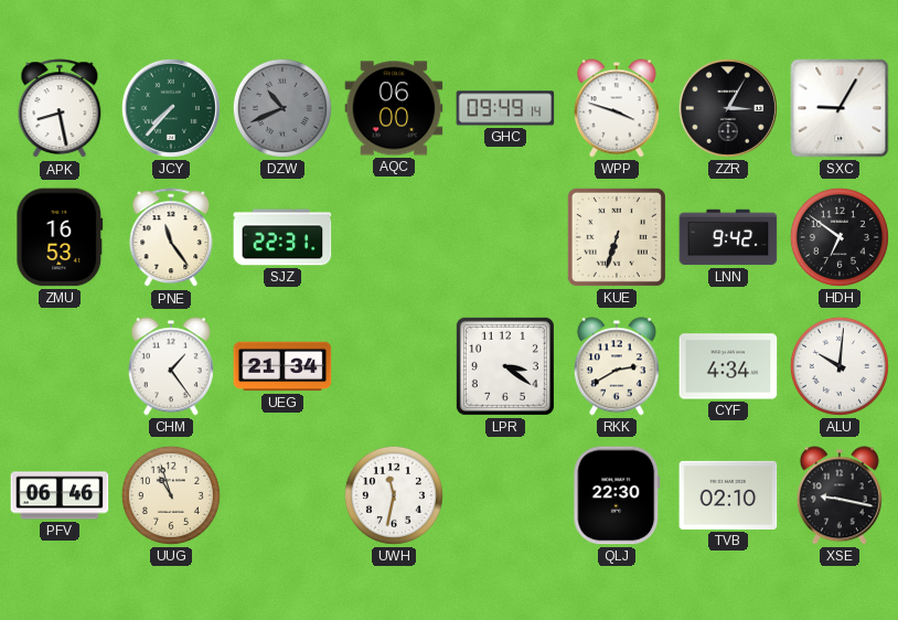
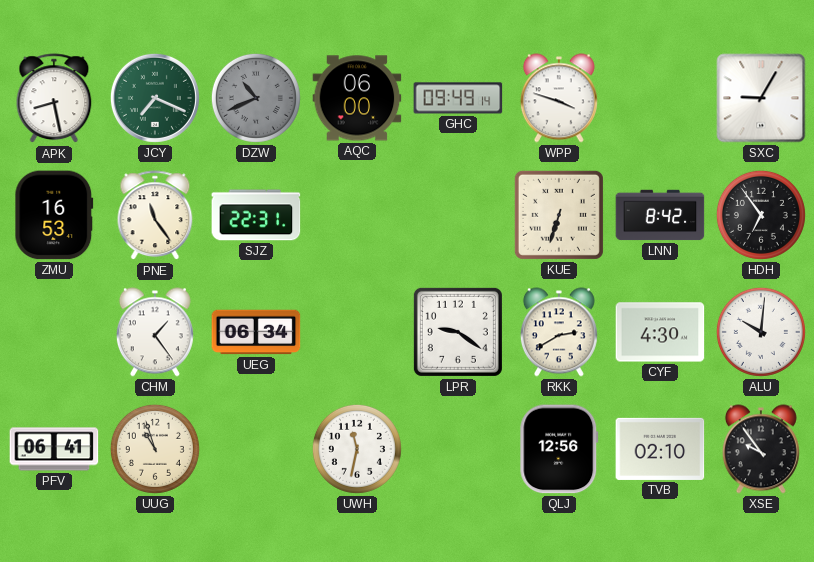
JCY: 7:37 -> 7:19 (155, 98)
ZZR: 3:05 -> none (728, 108)
LNN: 9:42 -> 8:42 (660, 215)
HDH: 6:51 -> 6:54 (761, 215)
UEG: 21:34 -> 06:34 (256, 332)
LPR: 3:21 -> 9:21 (458, 332)
CYF: 4:34 -> 4:30 (660, 332)
PFV: 06:46 -> 06:41 (54, 449)
QLJ: 22:30 -> 12:56 (559, 449)
XSE: 9:17 -> 9:54 (761, 449)
